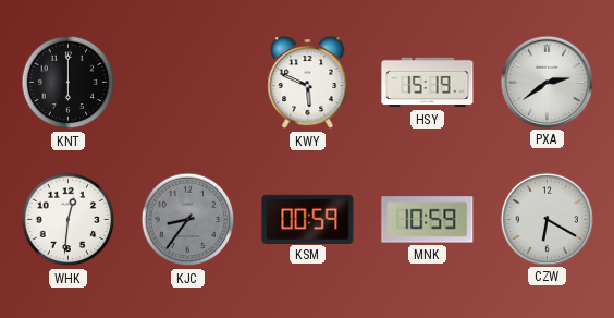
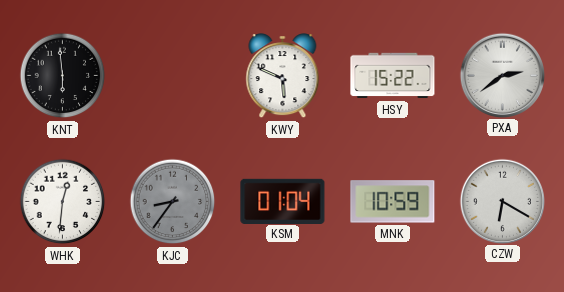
KNT: 6:00 -> 5:59 (63, 76)
HSY: 15:19 -> 15:22 (393, 76)
KSM: 00:59 -> 01:04 (283, 201)
